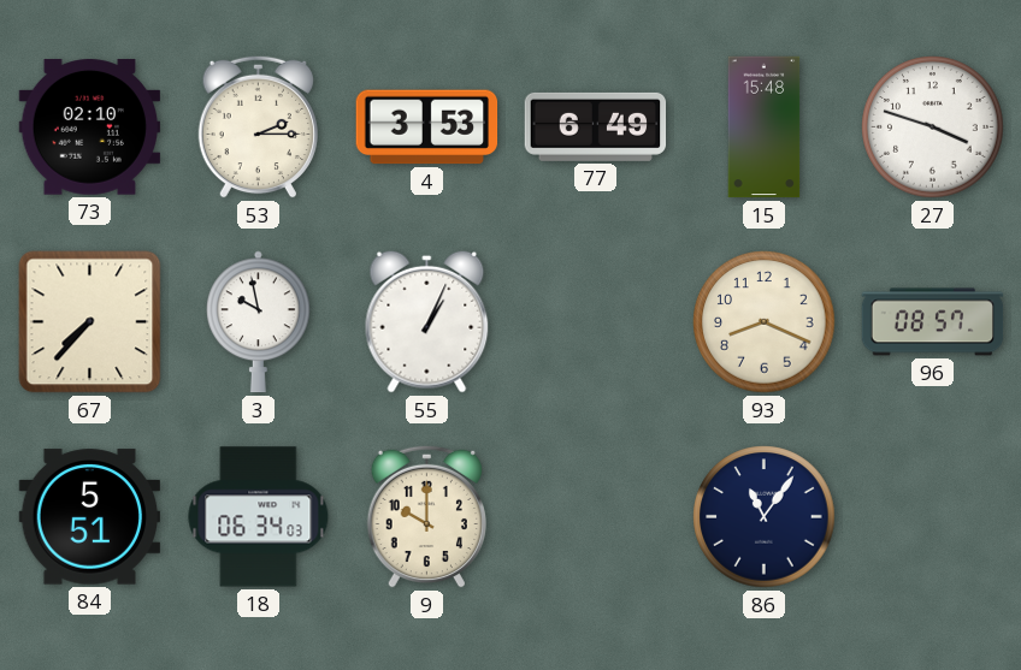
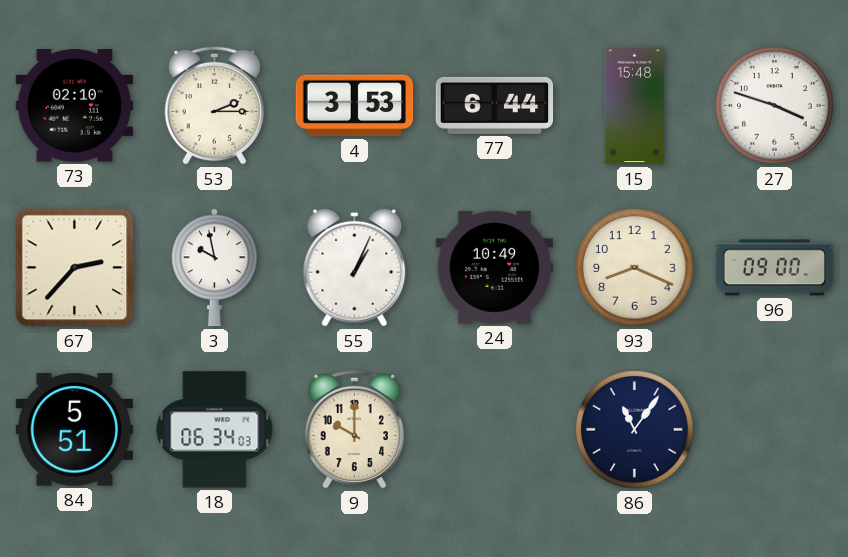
77: 6:49 -> 6:44 (495, 105)
67: 7:37 -> 2:37 (75, 268)
24: none -> 10:49 (495, 267)
96: 08:57 -> 09:00 (775, 268)
